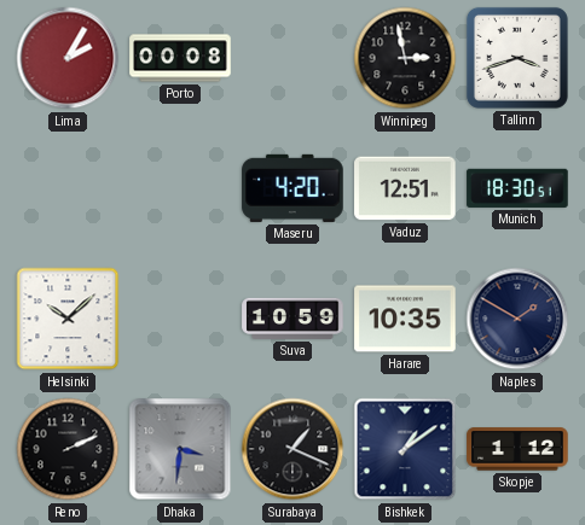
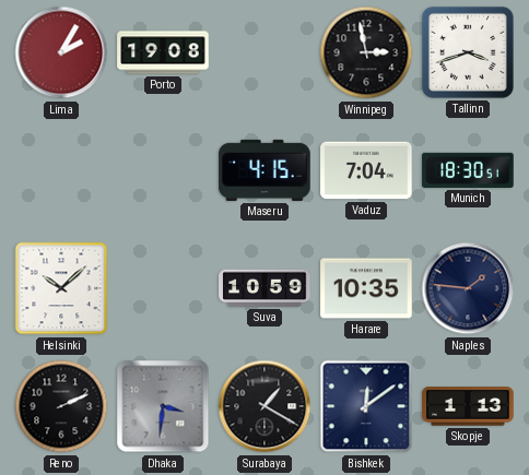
Porto: 00:08 -> 19:08 (163, 52)
Maseru: 4:20 -> 4:15 (264, 170)
Vaduz: 12:51 -> 7:04 (366, 170)
Naples: 1:50 -> 1:46 (468, 288)
Surabaya: 1:19 -> 1:20 (264, 406)
Bishkek: 1:09 -> 12:09 (366, 406)
Skopje: 1:12 -> 1:13 (468, 406)
